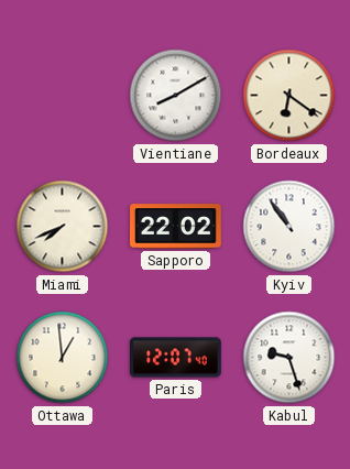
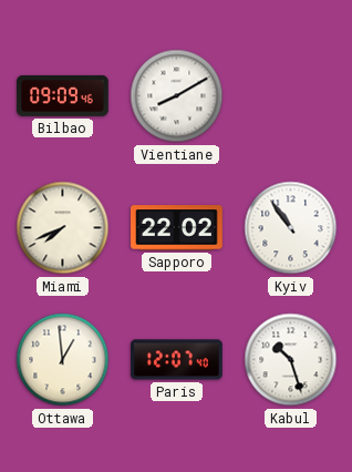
Bilbao: none -> 09:09 (63, 95)
Bordeaux: 6:21 -> none (289, 96)
Kabul: 9:27 -> 10:27 (291, 360)
